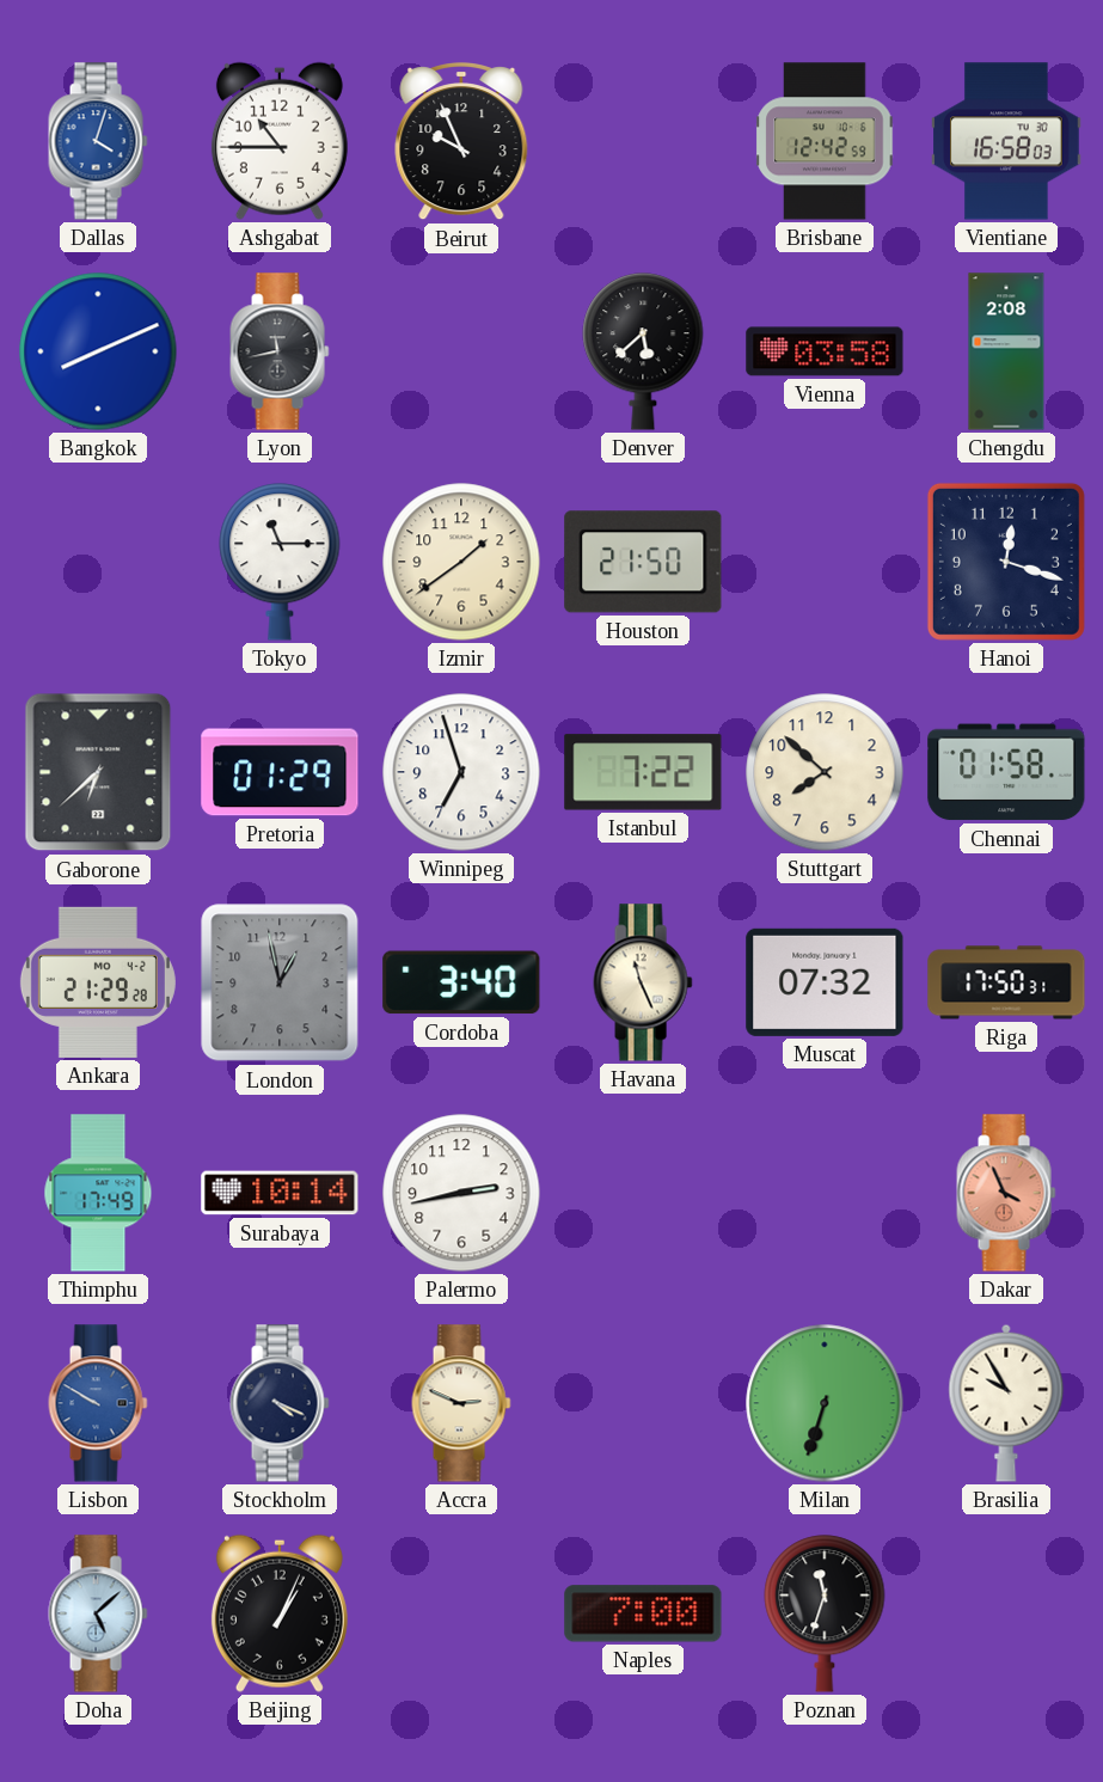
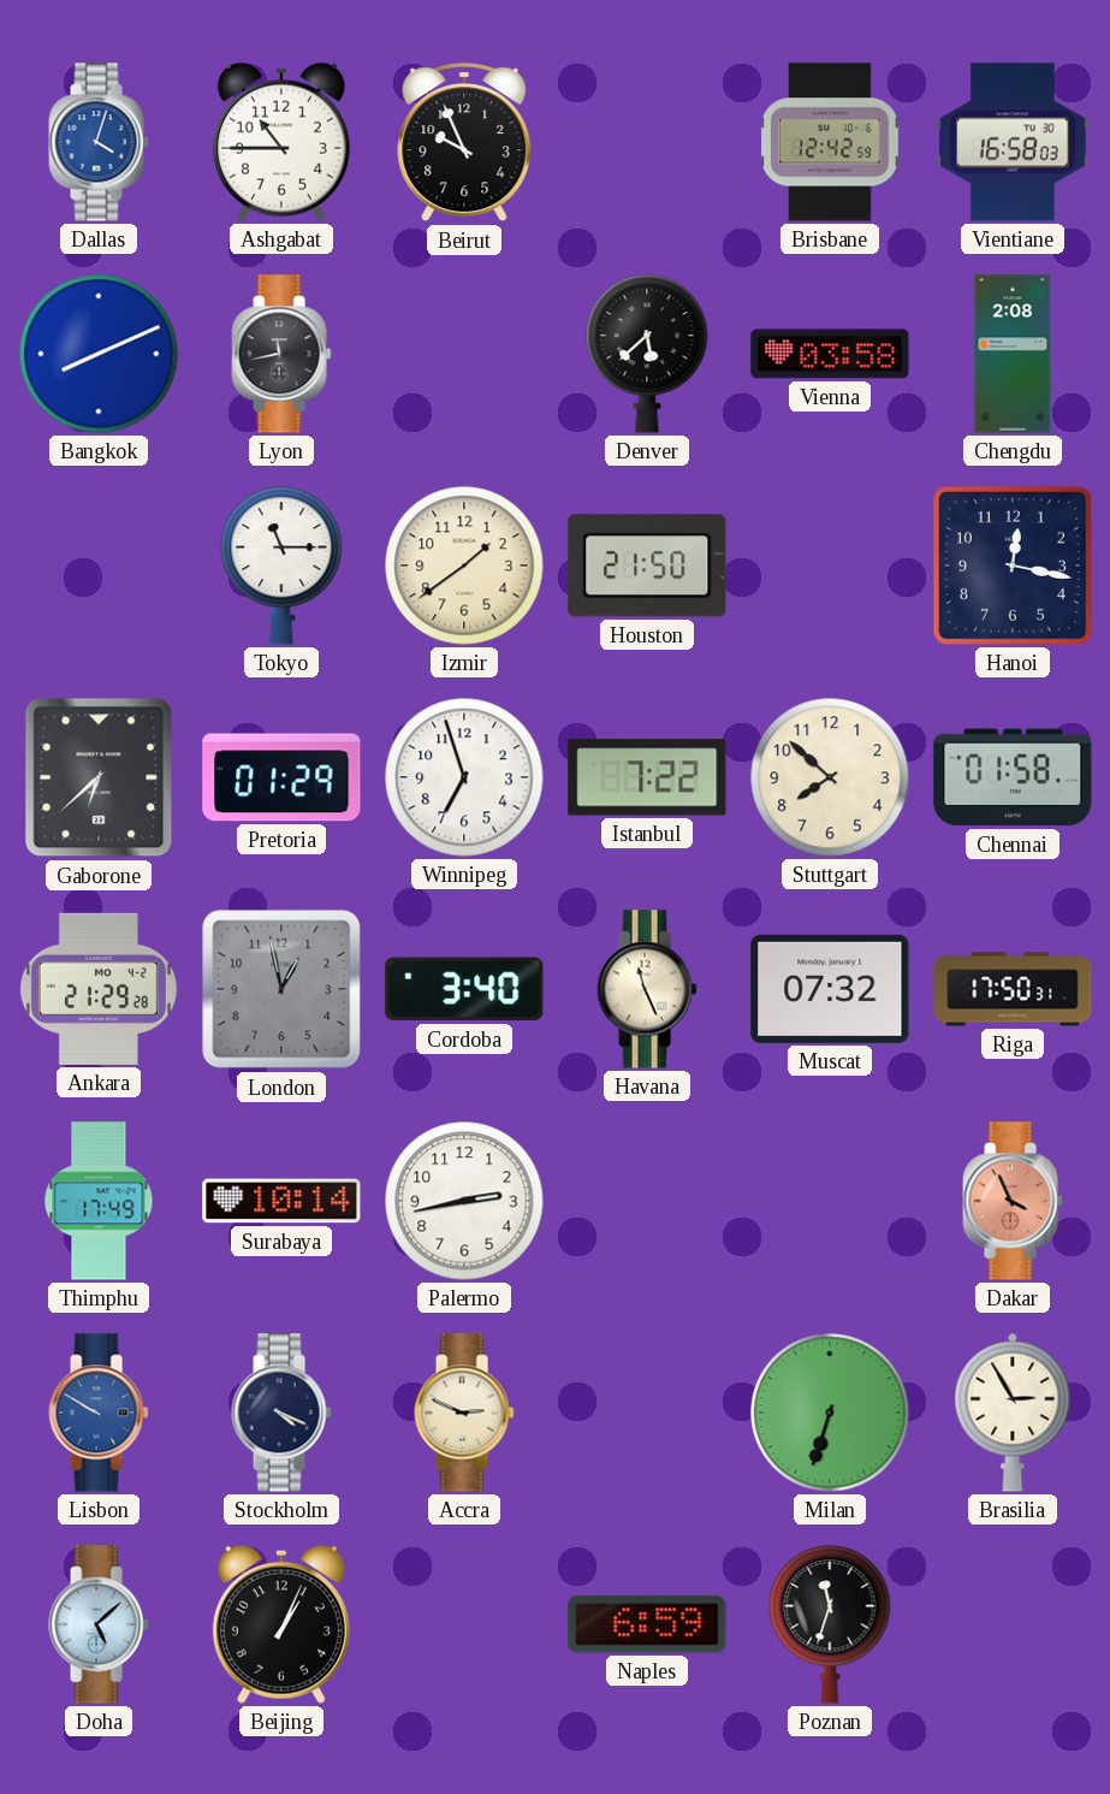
Hanoi: 12:18 -> 12:17 (1013, 566)
Brasilia: 9:55 -> 2:55 (1013, 1413)
Naples: 7:00 -> 6:59 (647, 1624)
